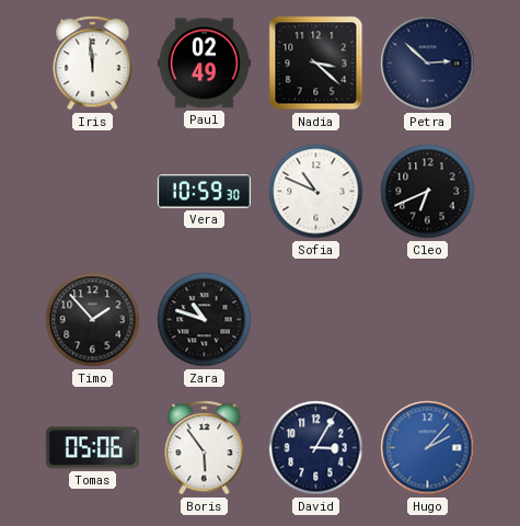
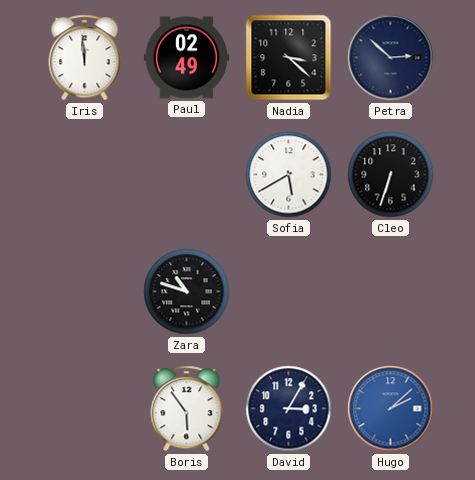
Vera: 10:59 -> none (204, 192)
Sofia: 10:49 -> 5:40 (289, 175)
Cleo: 6:41 -> 6:33 (391, 175)
Timo: 1:53 -> none (93, 320)
Tomas: 05:06 -> none (92, 448)
Hugo: 2:07 -> 2:08 (391, 409)
